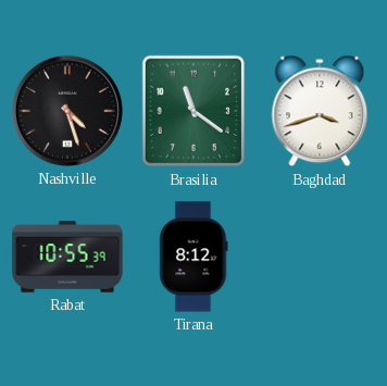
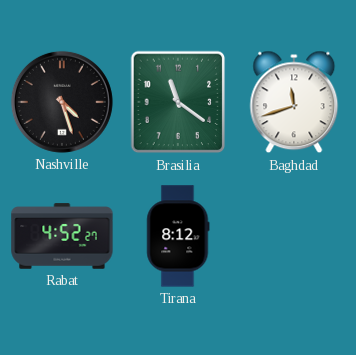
Baghdad: 3:42 -> 11:42 (294, 102)
Rabat: 10:55 -> 4:52 (62, 236)
